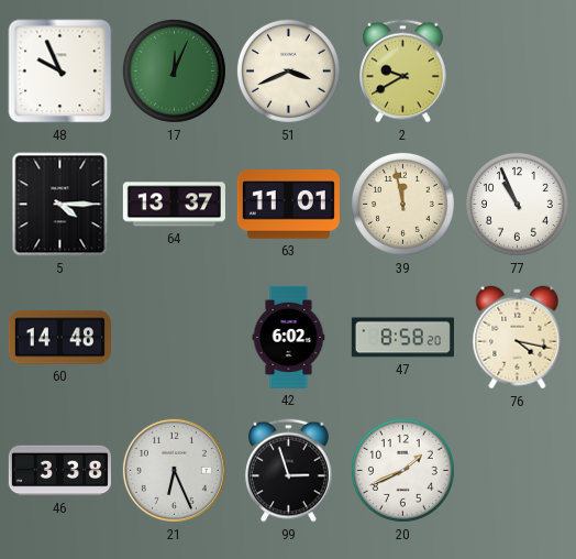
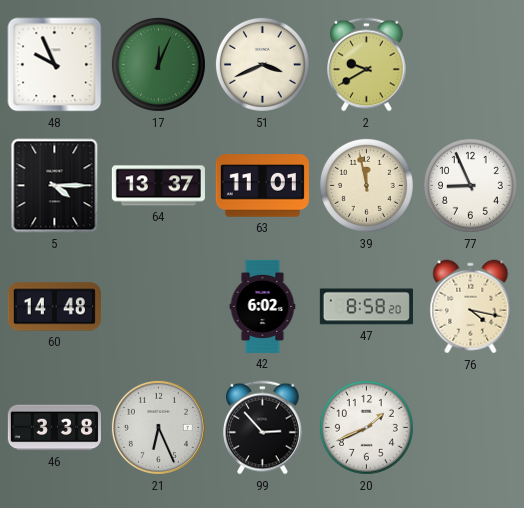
77: 10:56 -> 8:56 (470, 185)
99: 2:57 -> 2:53 (263, 428)
